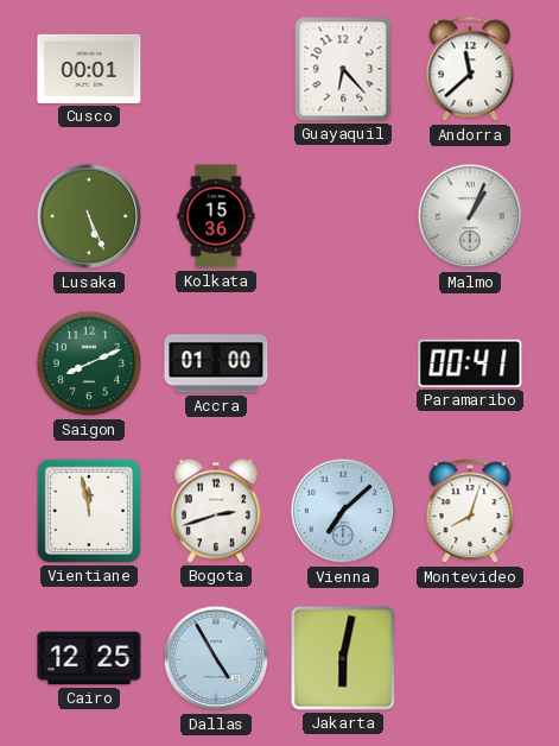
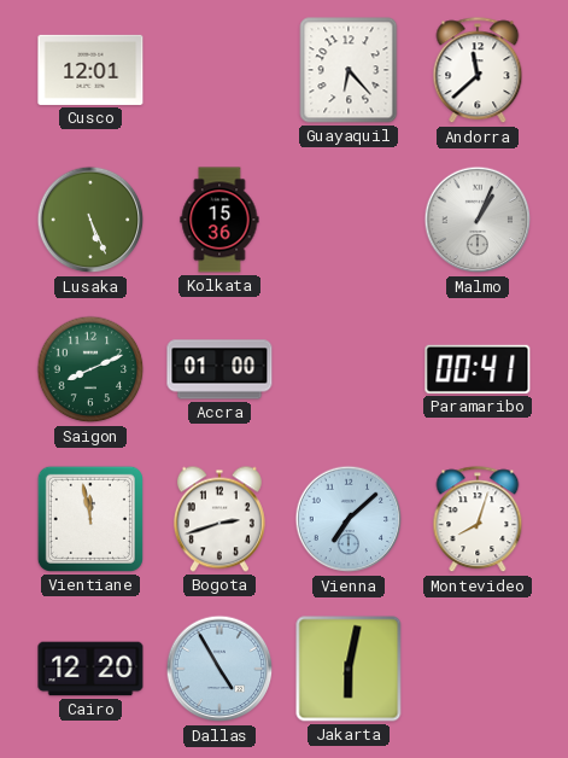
Cusco: 00:01 -> 12:01 (90, 70)
Cairo: 12:25 -> 12:20 (90, 669)
